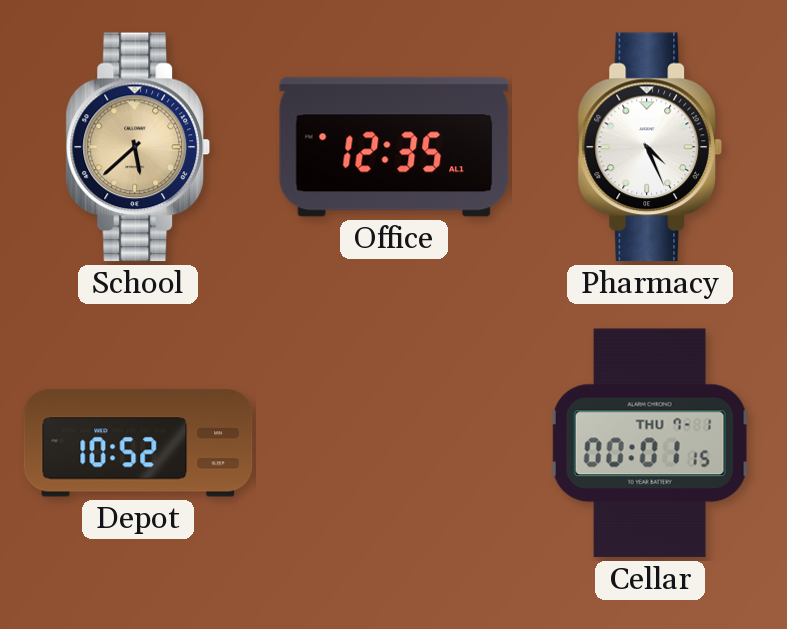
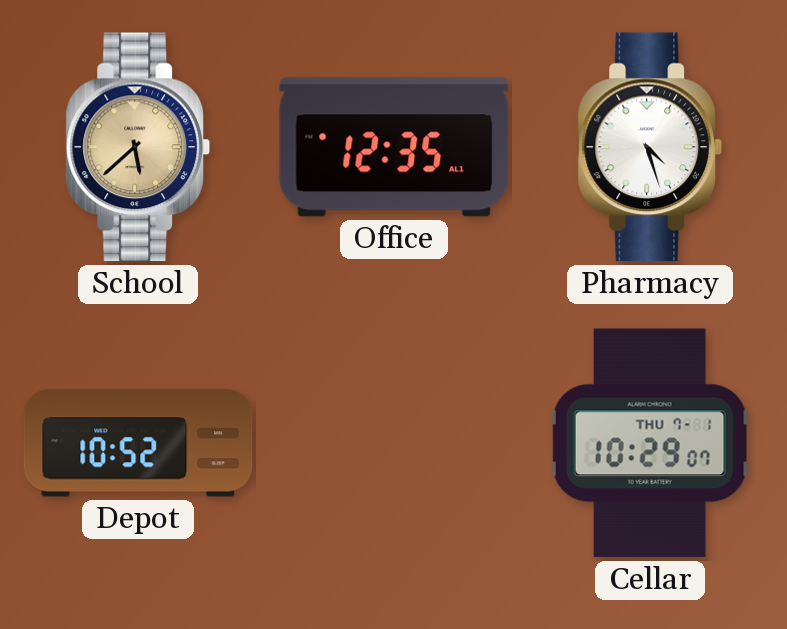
Pharmacy: 4:26 -> 4:27 (649, 147)
Cellar: 00:01 -> 10:29 (650, 443)
